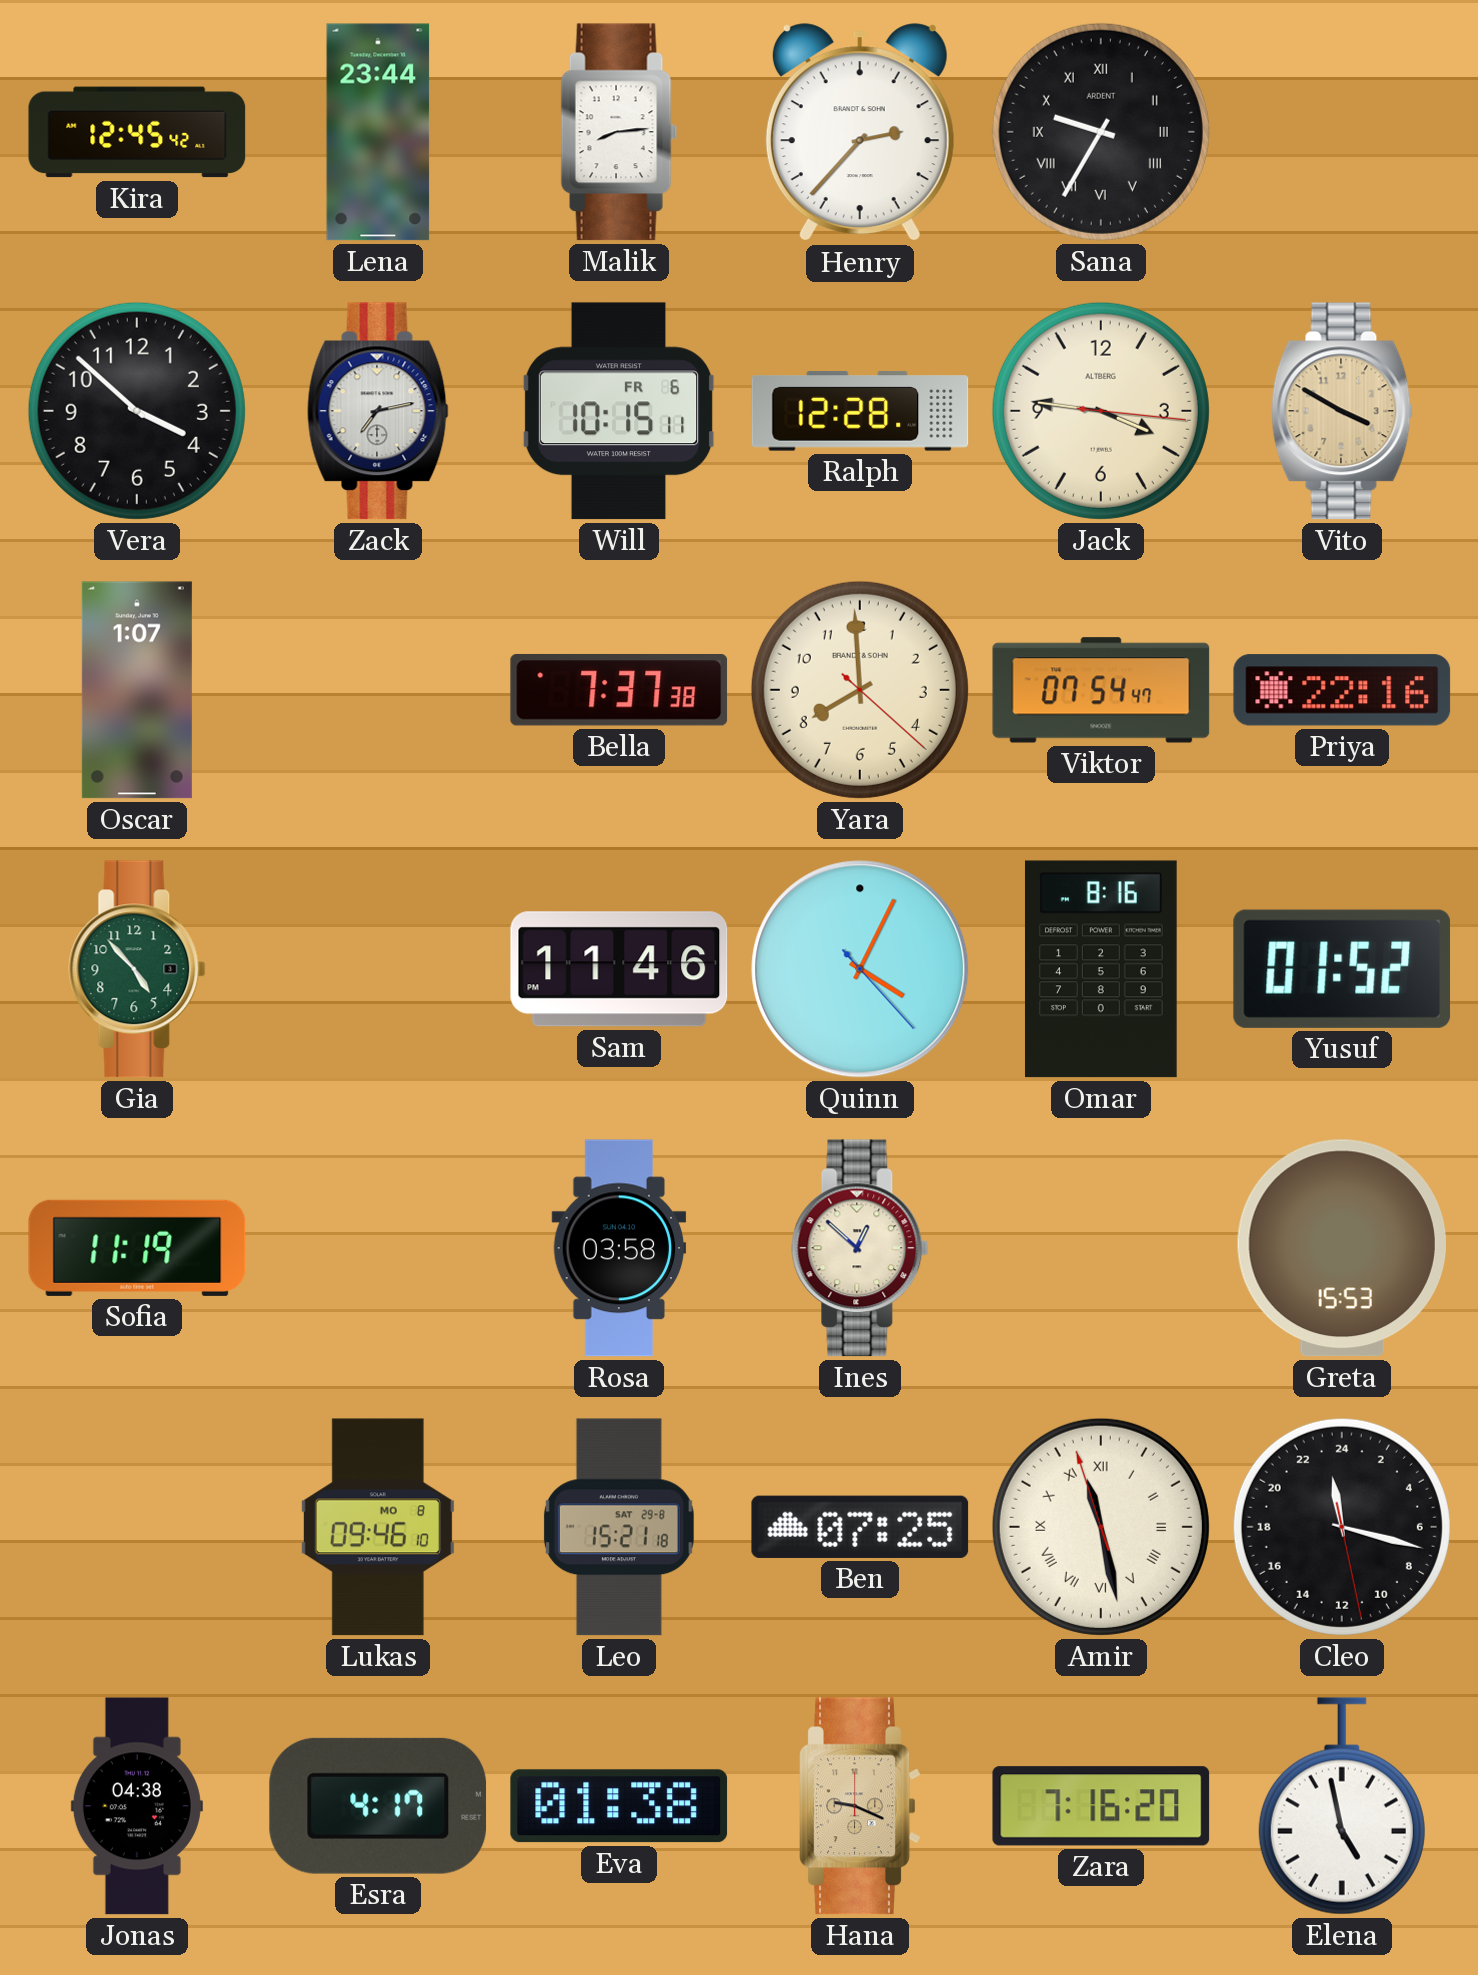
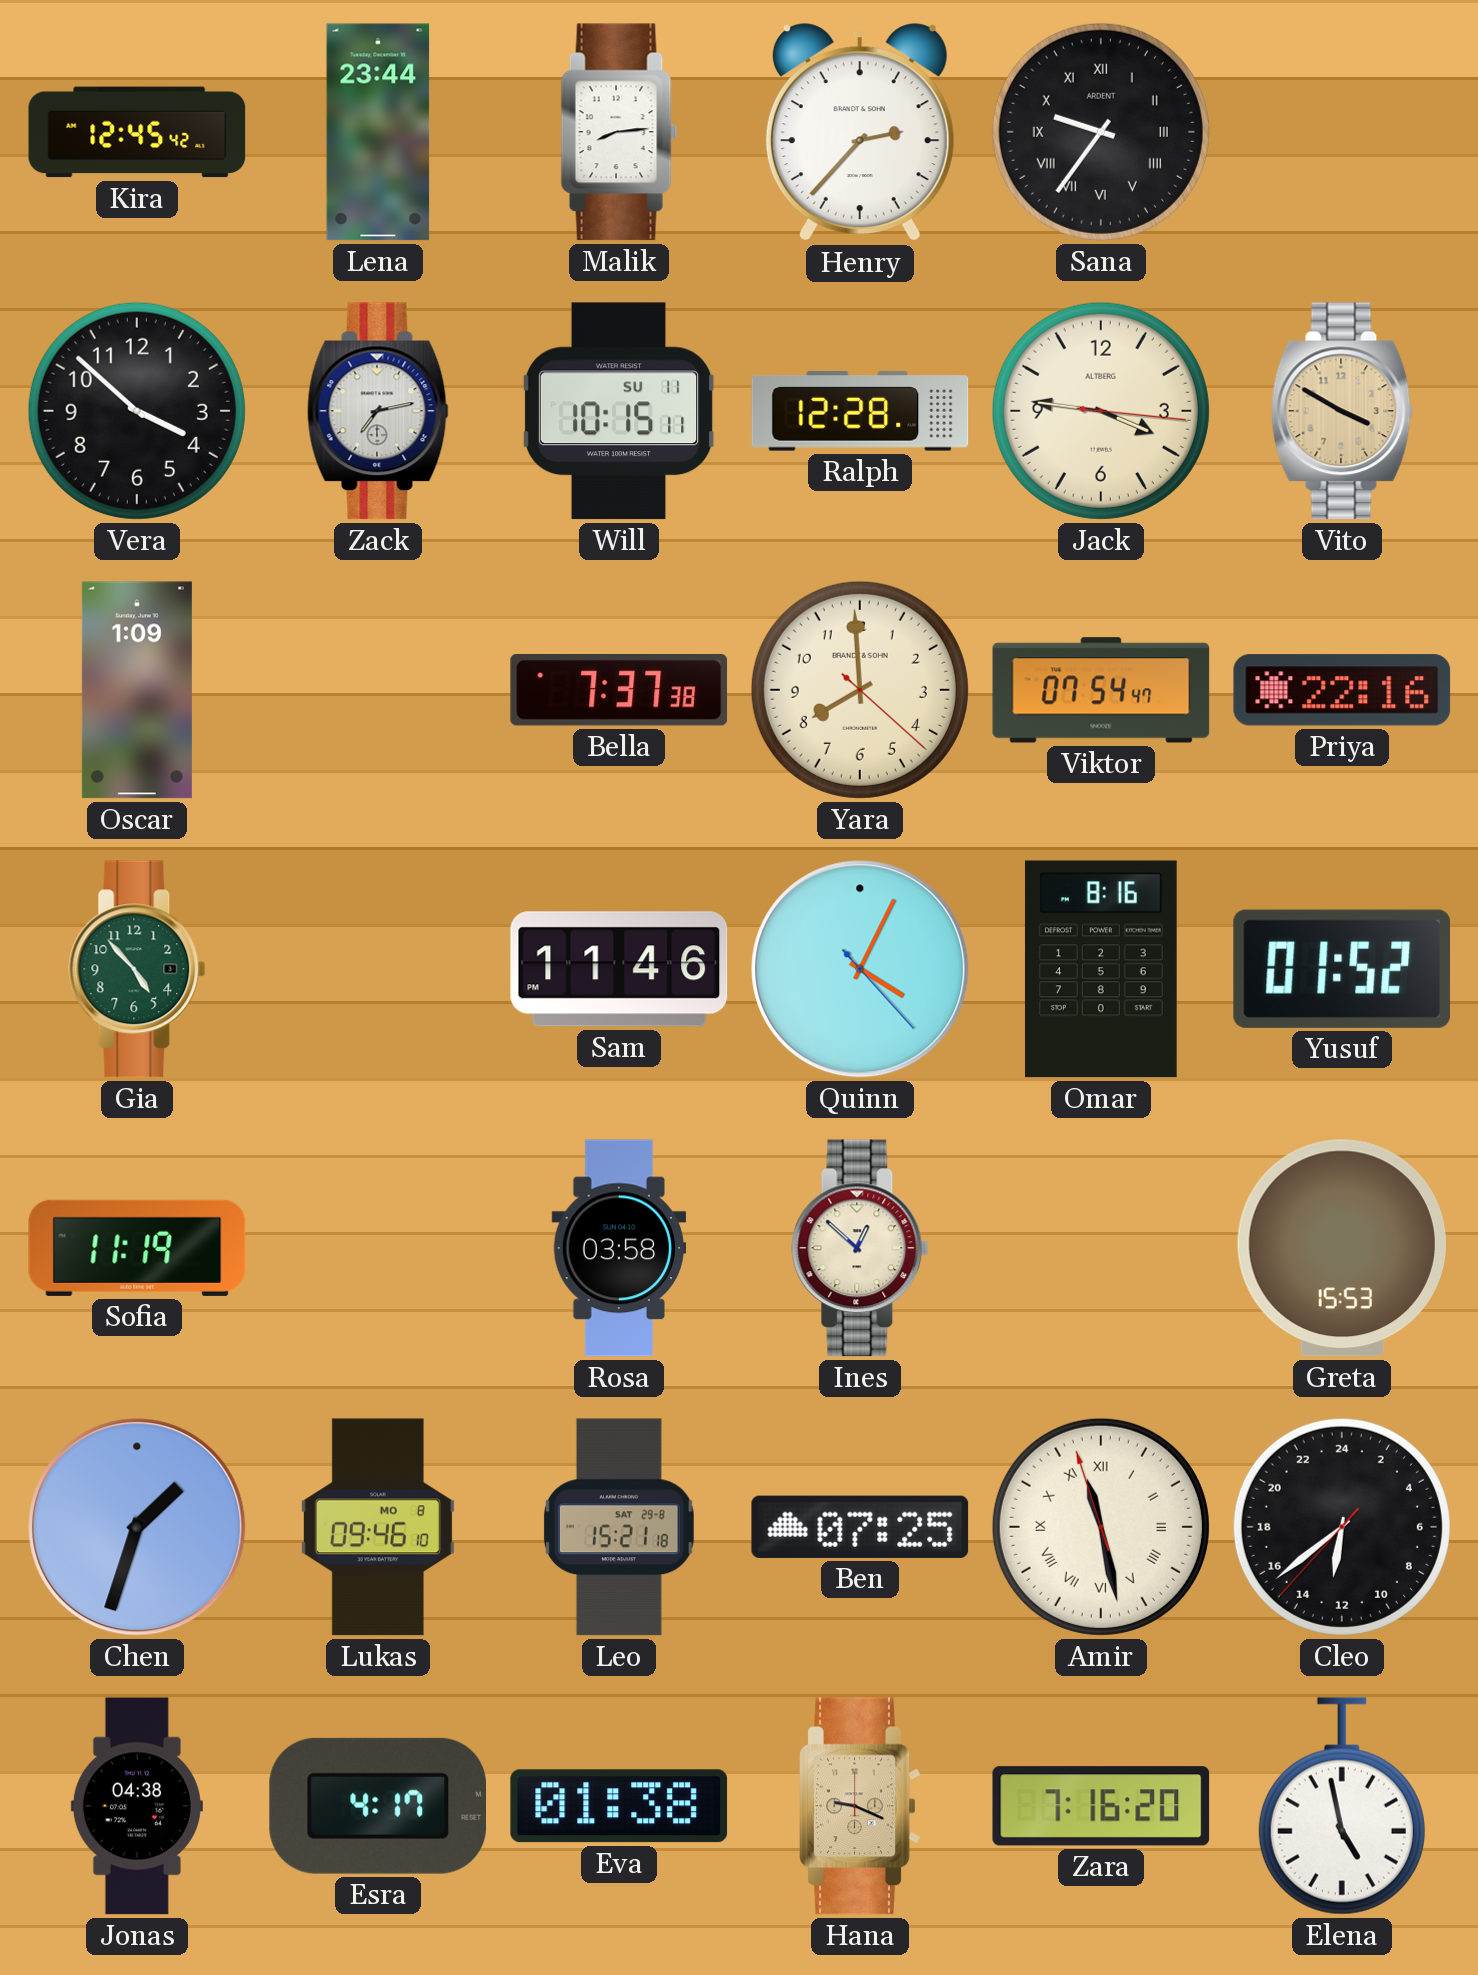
Sana: 9:35 -> 9:36 (1101, 132)
Will date: FR 6 -> SU 11 (619, 411)
Oscar: 1:07 -> 1:09 (137, 690)
Chen: none -> 1:33 (137, 1527)
Cleo: 23:17 -> 12:38 (1342, 1527)
